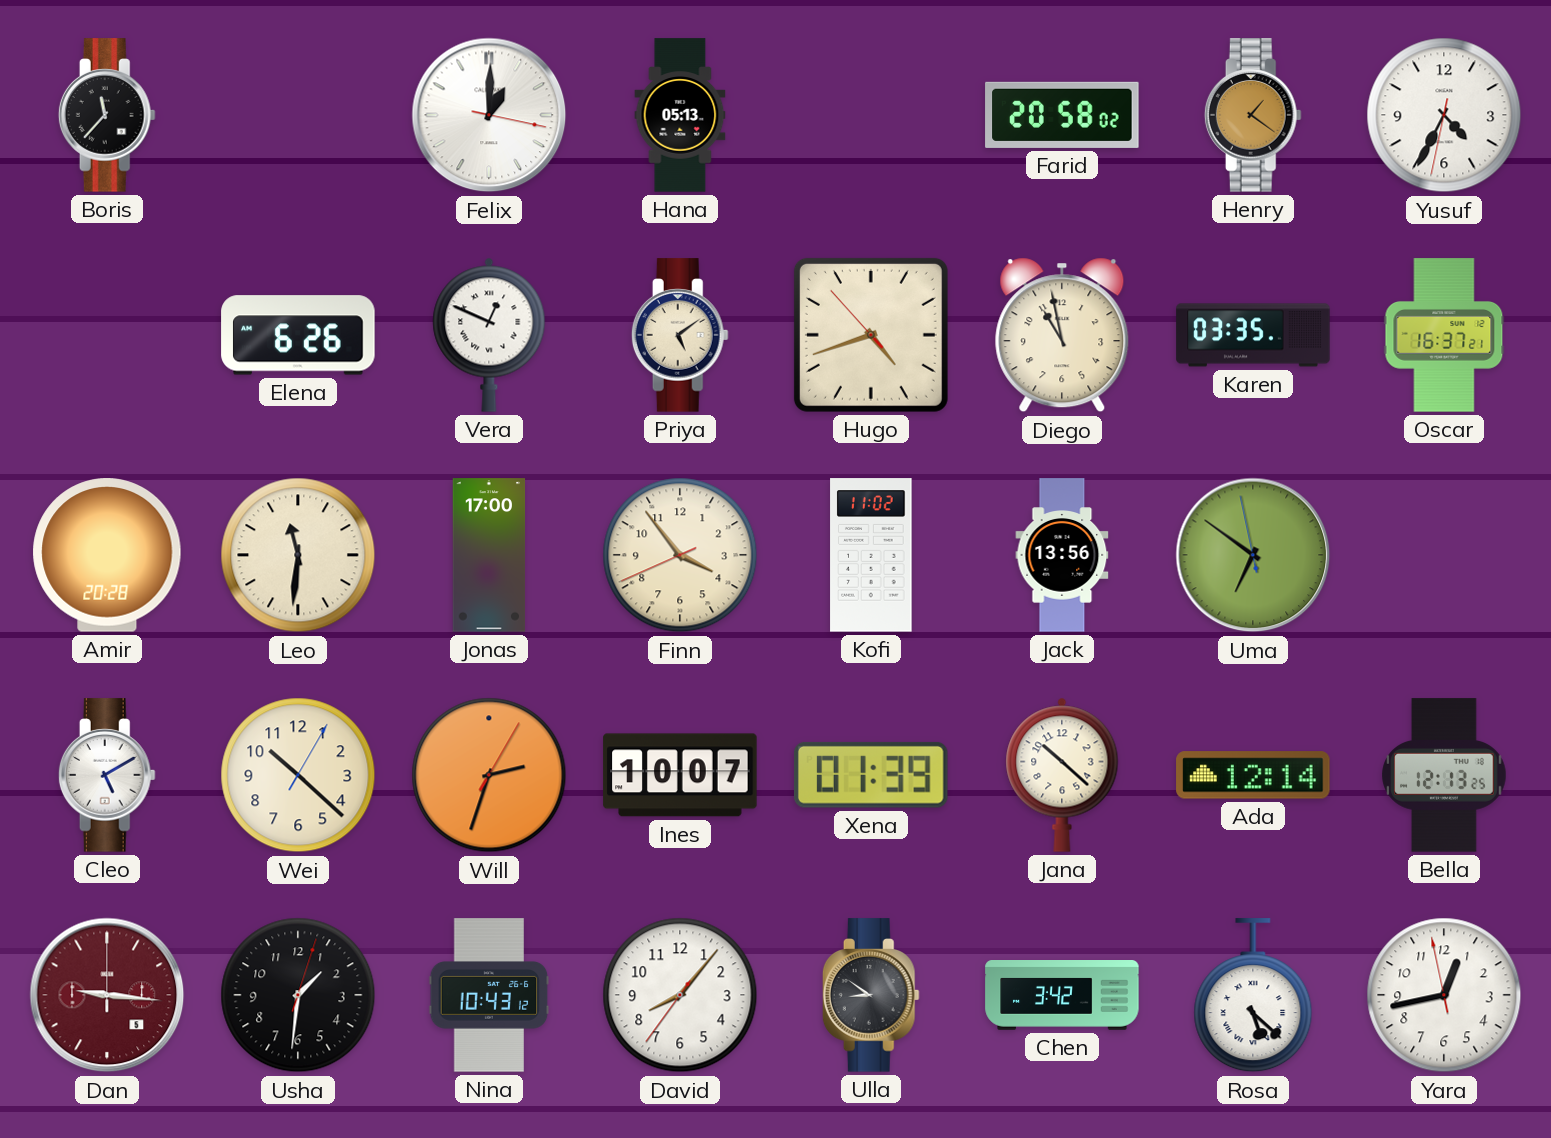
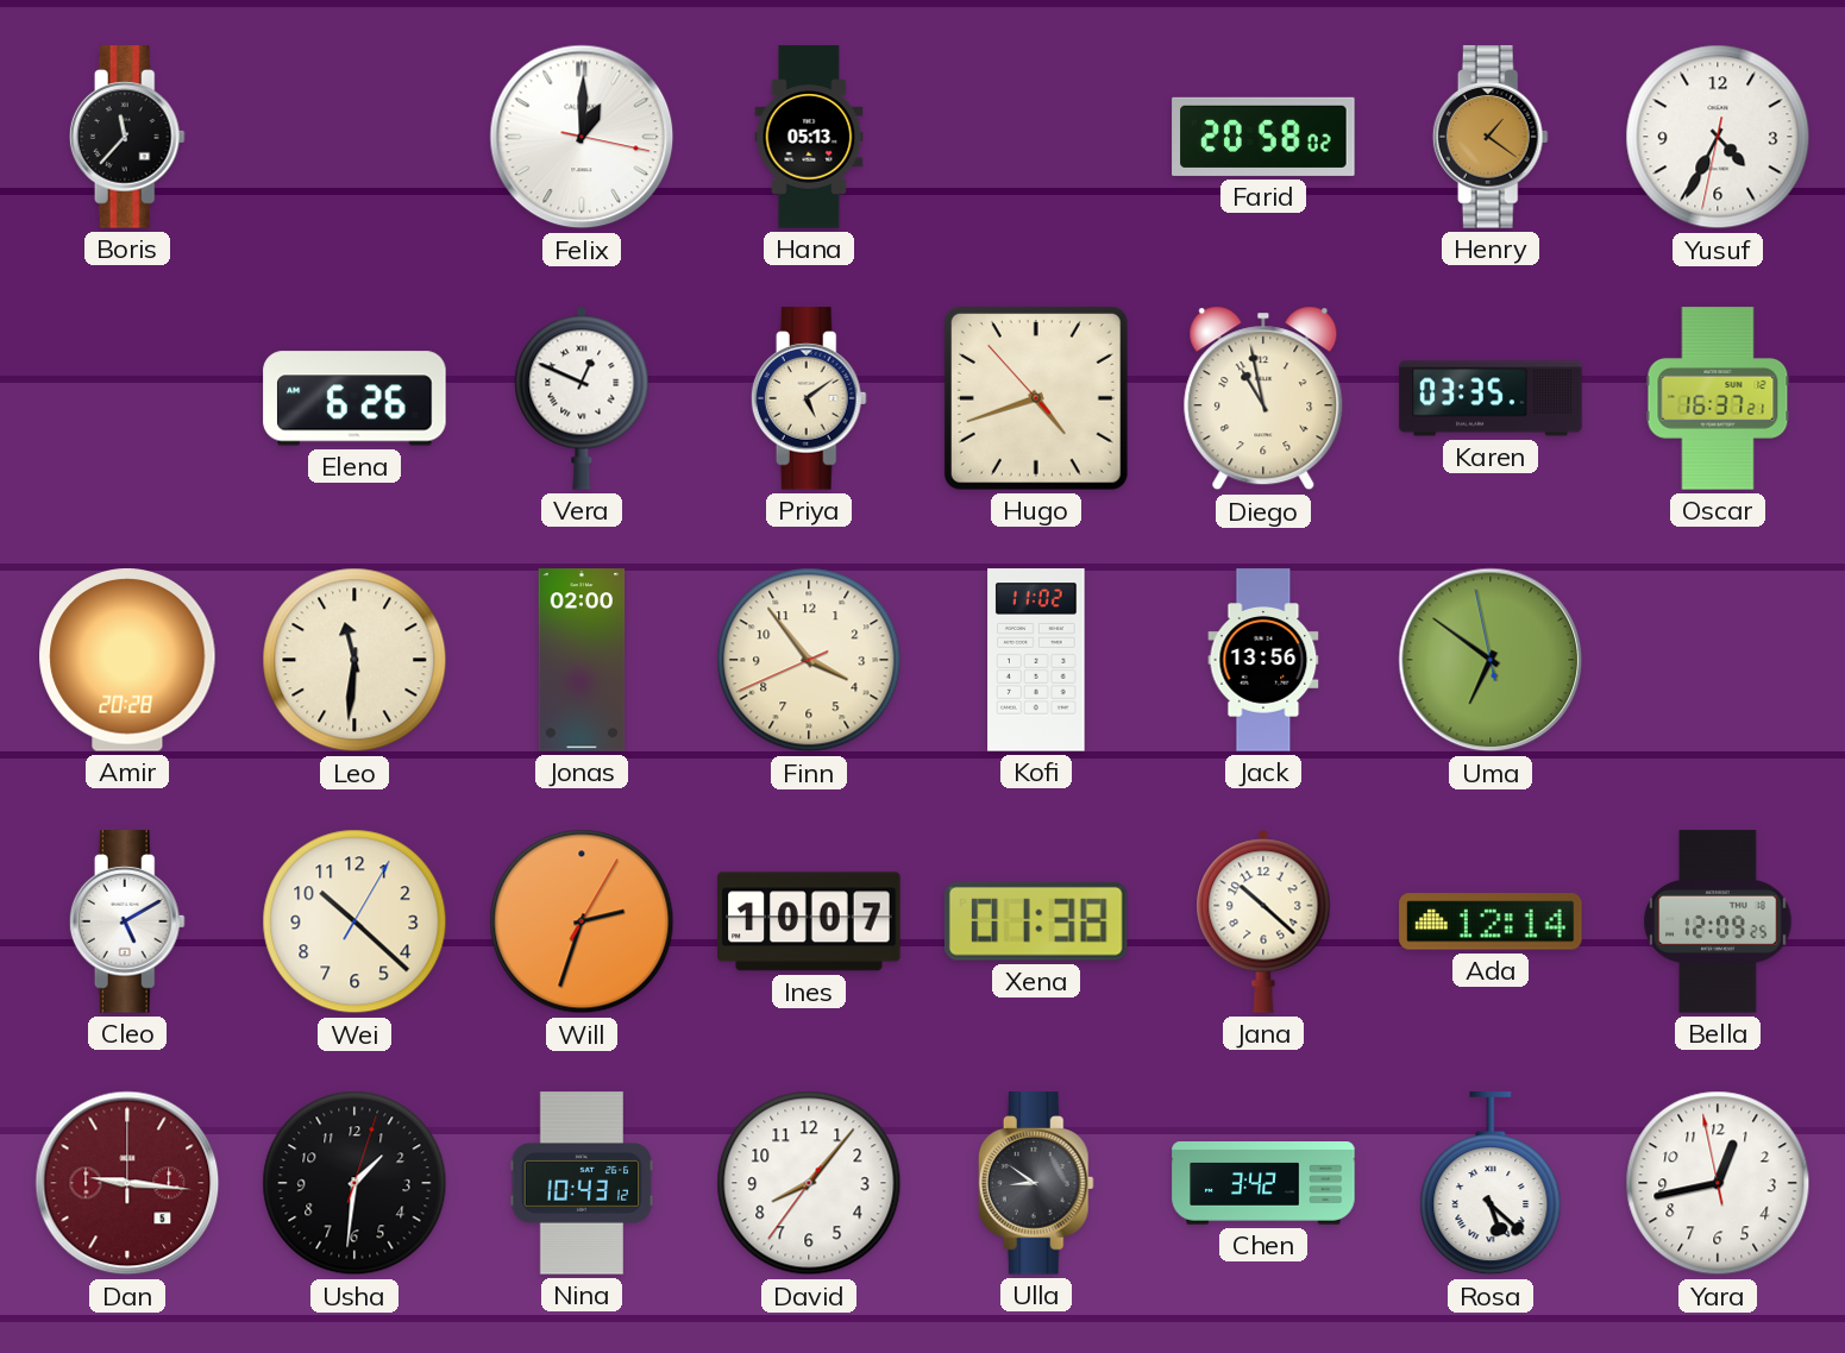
Jonas: 17:00 -> 02:00 (582, 660)
Xena: 01:39 -> 01:38 (1036, 921)
Bella: 12:13 -> 12:09 (1718, 921)
